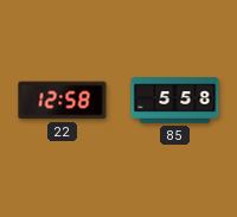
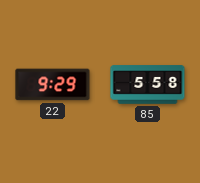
22: 12:58 -> 9:29 (53, 85)
